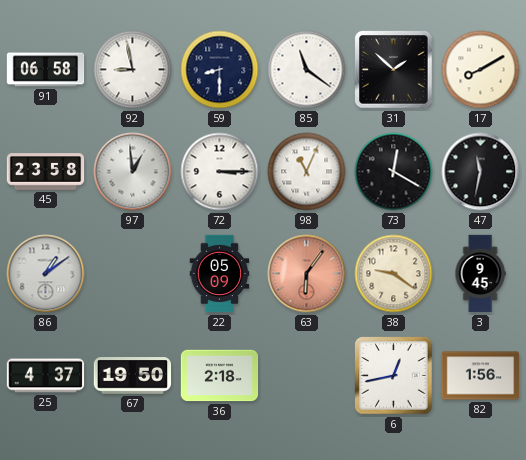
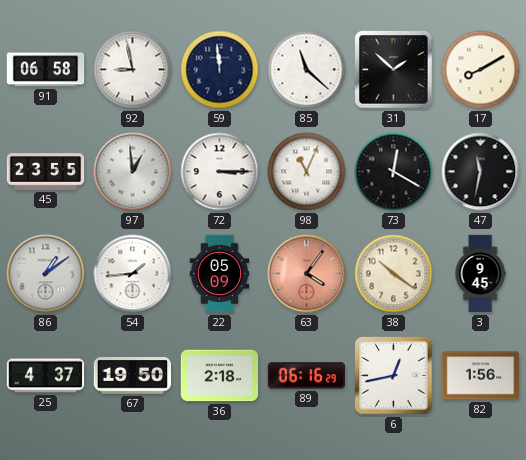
59: 8:30 -> 11:59 (220, 70)
85: 11:21 -> 11:22 (307, 70)
45: 23:58 -> 23:55 (46, 172)
54: none -> 1:44 (133, 274)
63: 6:06 -> 4:06 (307, 274)
38: 9:21 -> 10:21 (394, 274)
89: none -> 06:16 (307, 376)
